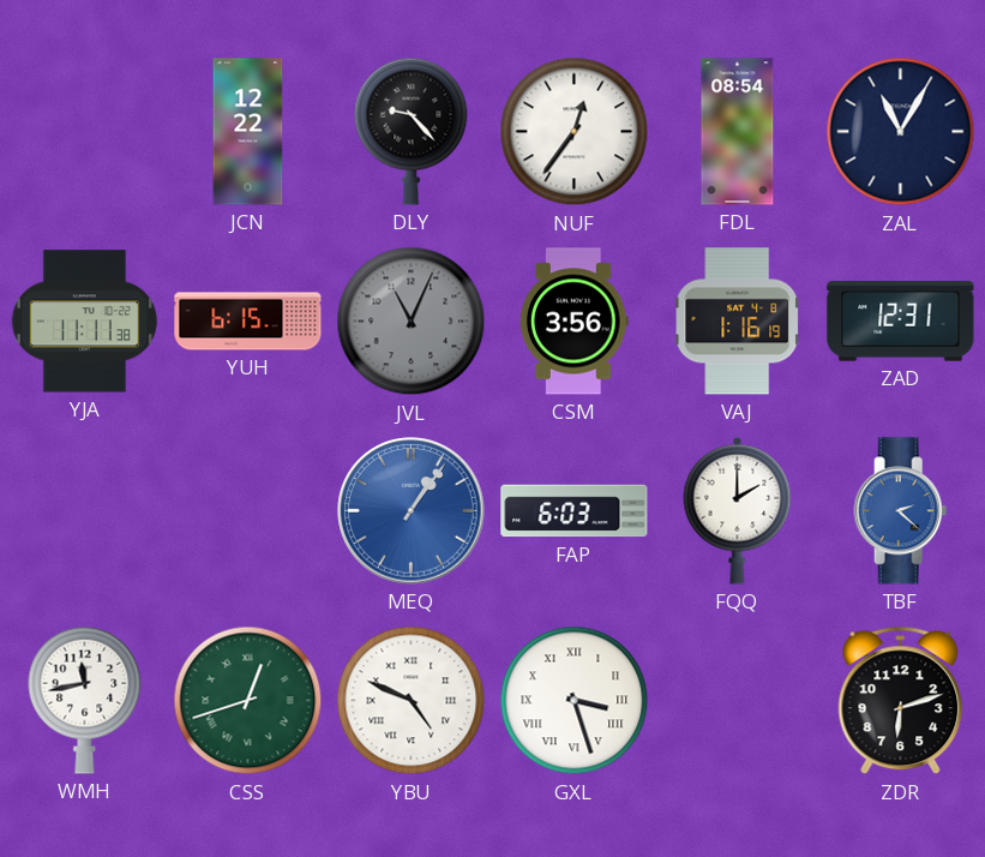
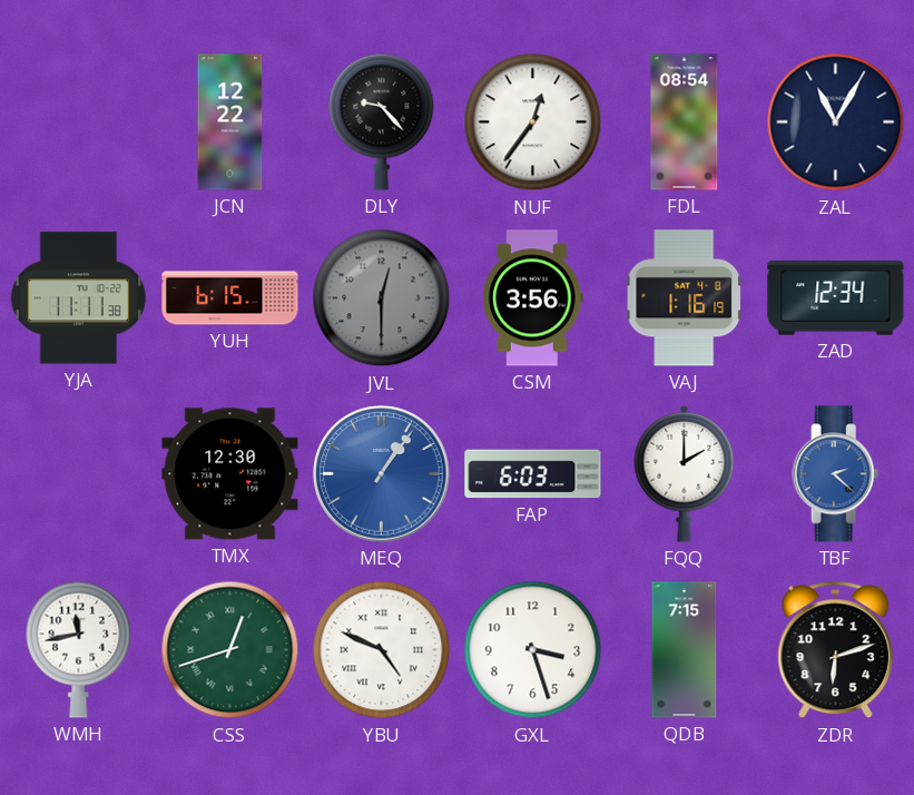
JVL: 11:04 -> 12:30 (382, 298)
ZAD: 12:31 -> 12:34 (836, 298)
TMX: none -> 12:30 (230, 474)
GXL numerals: Roman -> Arabic (533, 650)
QDB: none -> 7:15 (685, 650)
